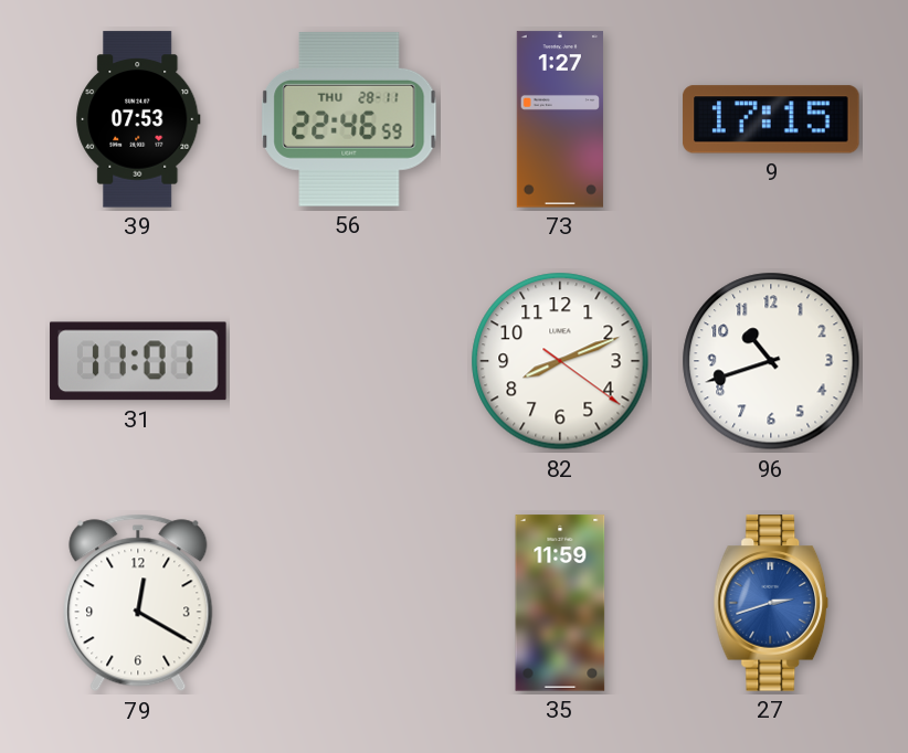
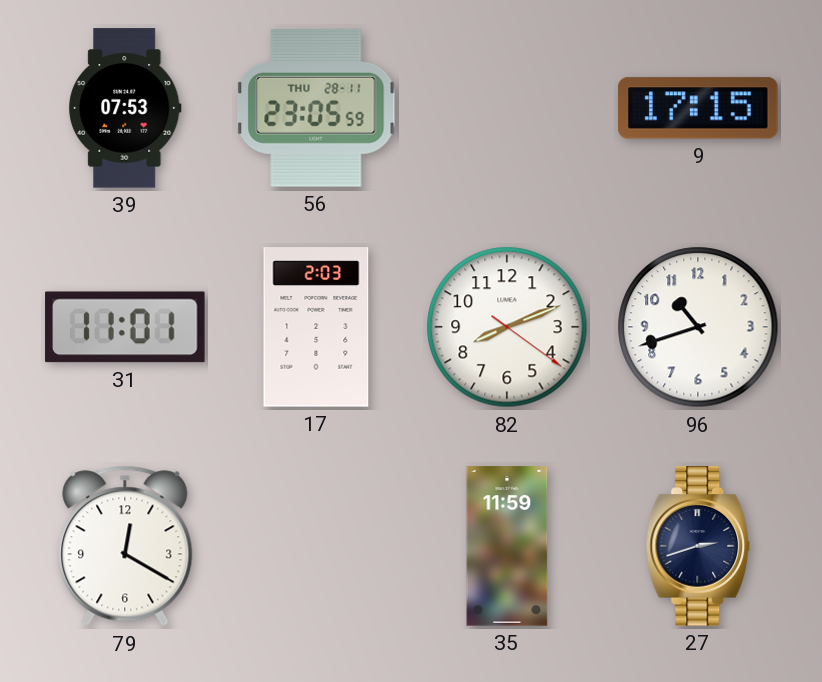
56: 22:46 -> 23:05 (316, 108)
73: 1:27 -> none (560, 119)
17: none -> 2:03 (316, 327)
27 dial: blue -> navy (698, 546)
